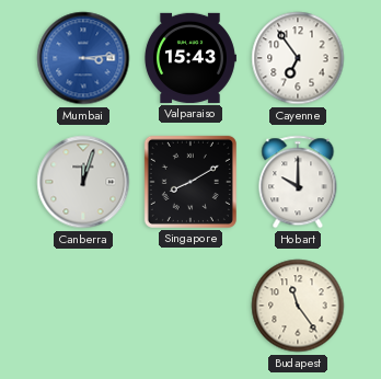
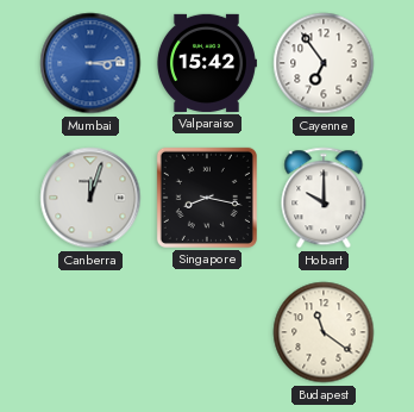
Valparaiso: 15:43 -> 15:42 (206, 63)
Singapore: 8:10 -> 8:17 (207, 198)
Budapest: 11:24 -> 11:21 (324, 332)
